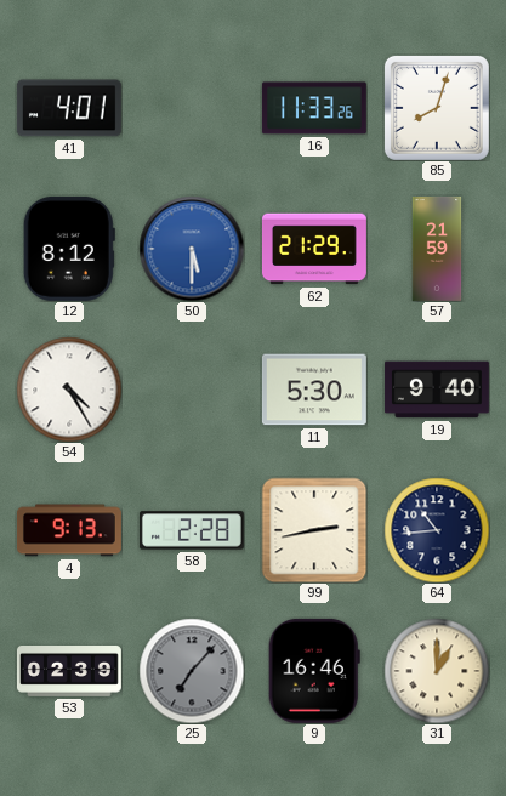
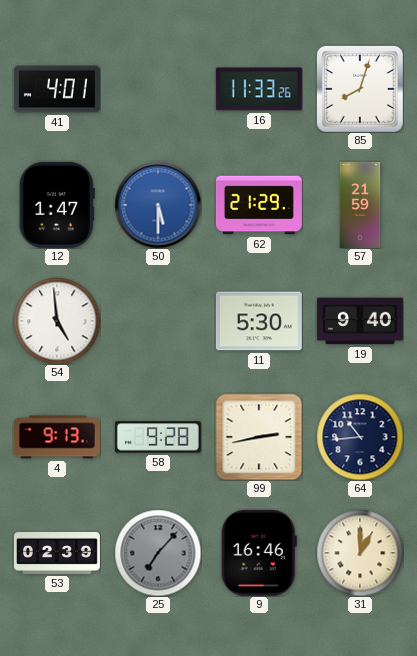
12: 8:12 -> 1:47 (57, 205)
54: 4:25 -> 4:59 (57, 321)
58: 2:28 -> 9:28 (158, 437)
